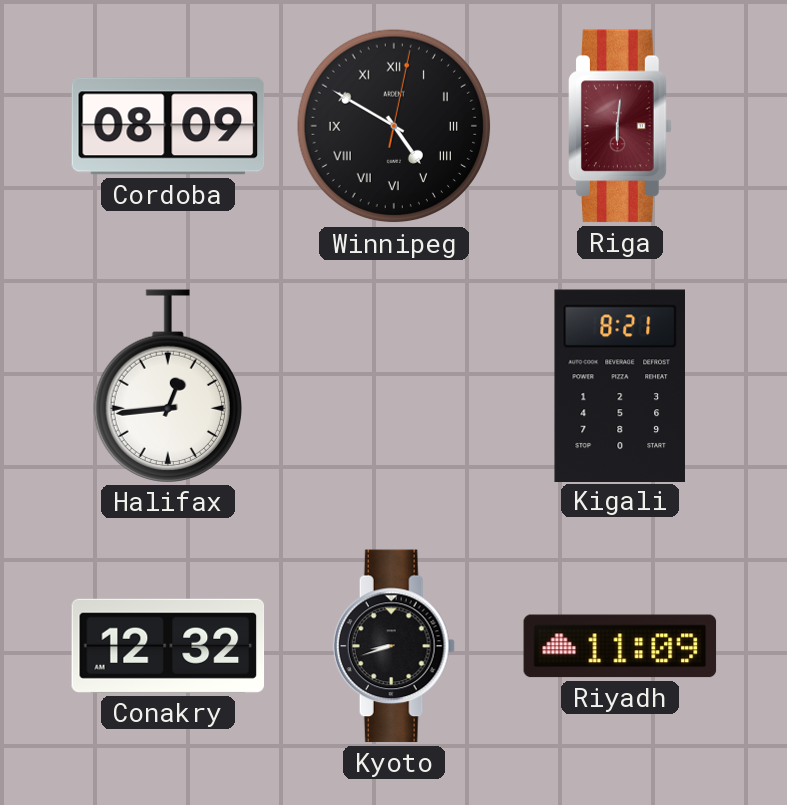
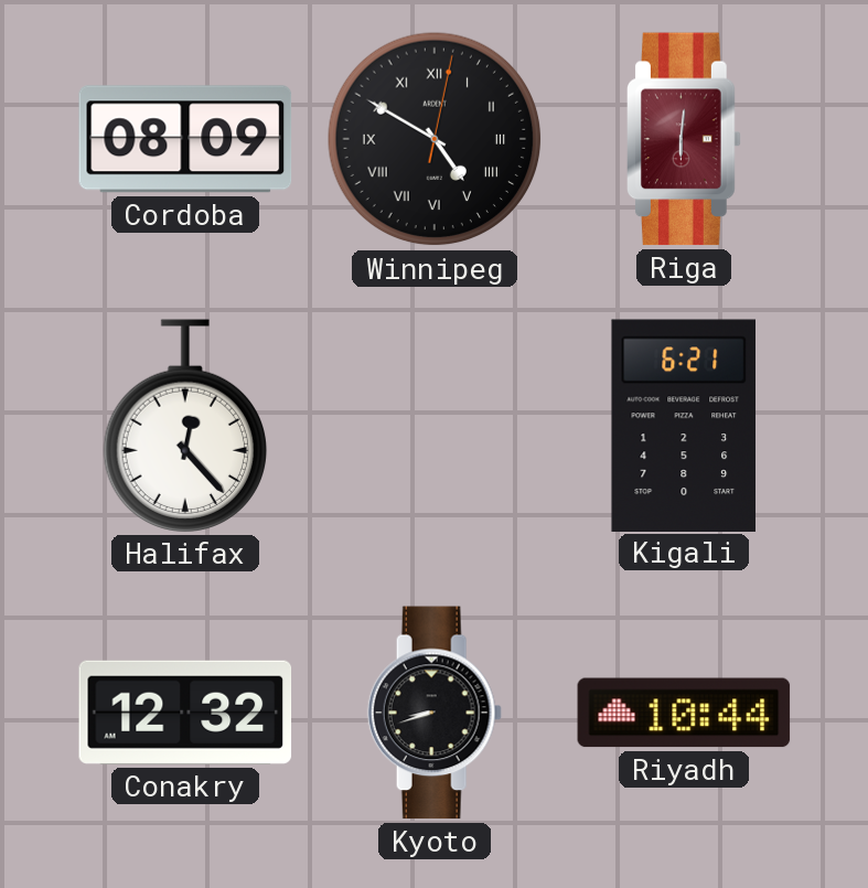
Halifax: 12:44 -> 12:23 (185, 426)
Kigali: 8:21 -> 6:21 (683, 425)
Riyadh: 11:09 -> 10:44 (684, 713)
